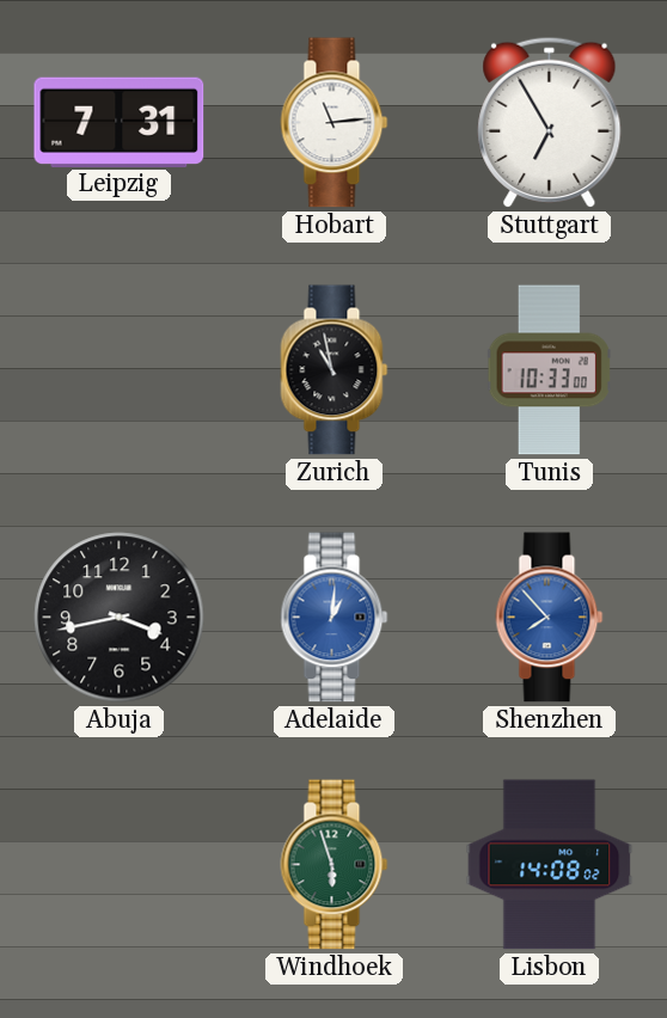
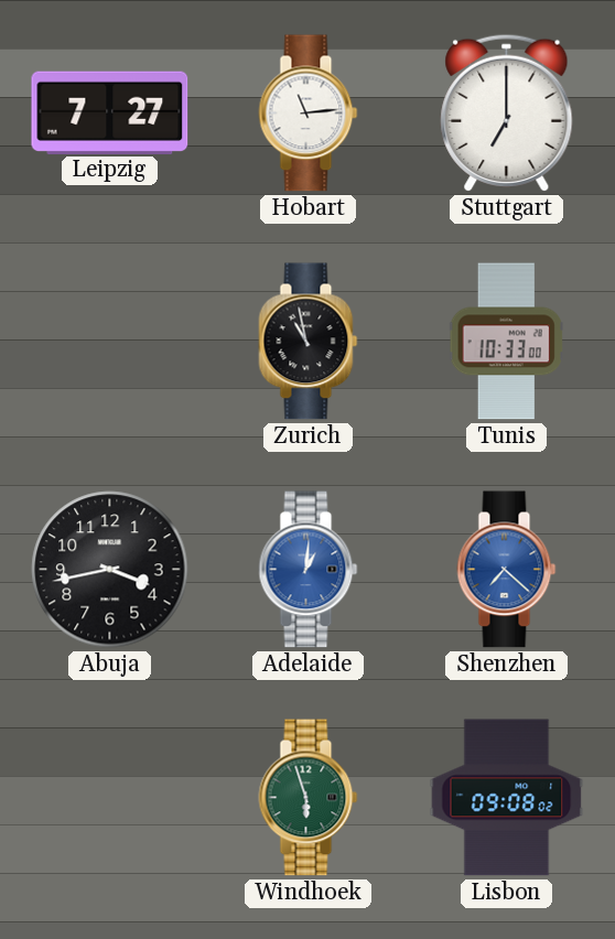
Leipzig: 7:31 -> 7:27 (110, 112)
Stuttgart: 6:55 -> 7:00 (507, 112)
Shenzhen: 7:53 -> 7:22 (507, 570)
Lisbon: 14:08 -> 09:08 (507, 798)
